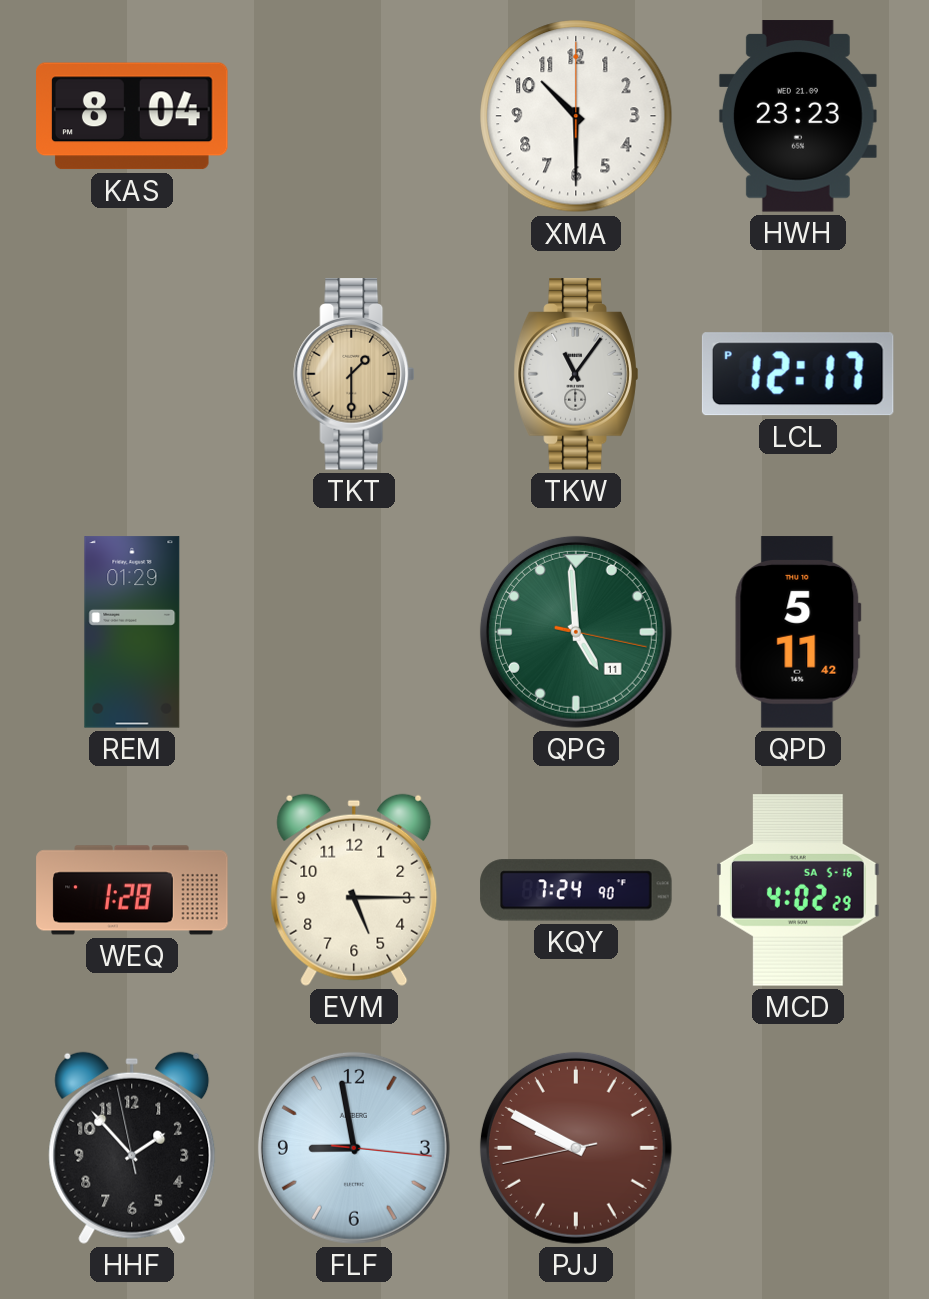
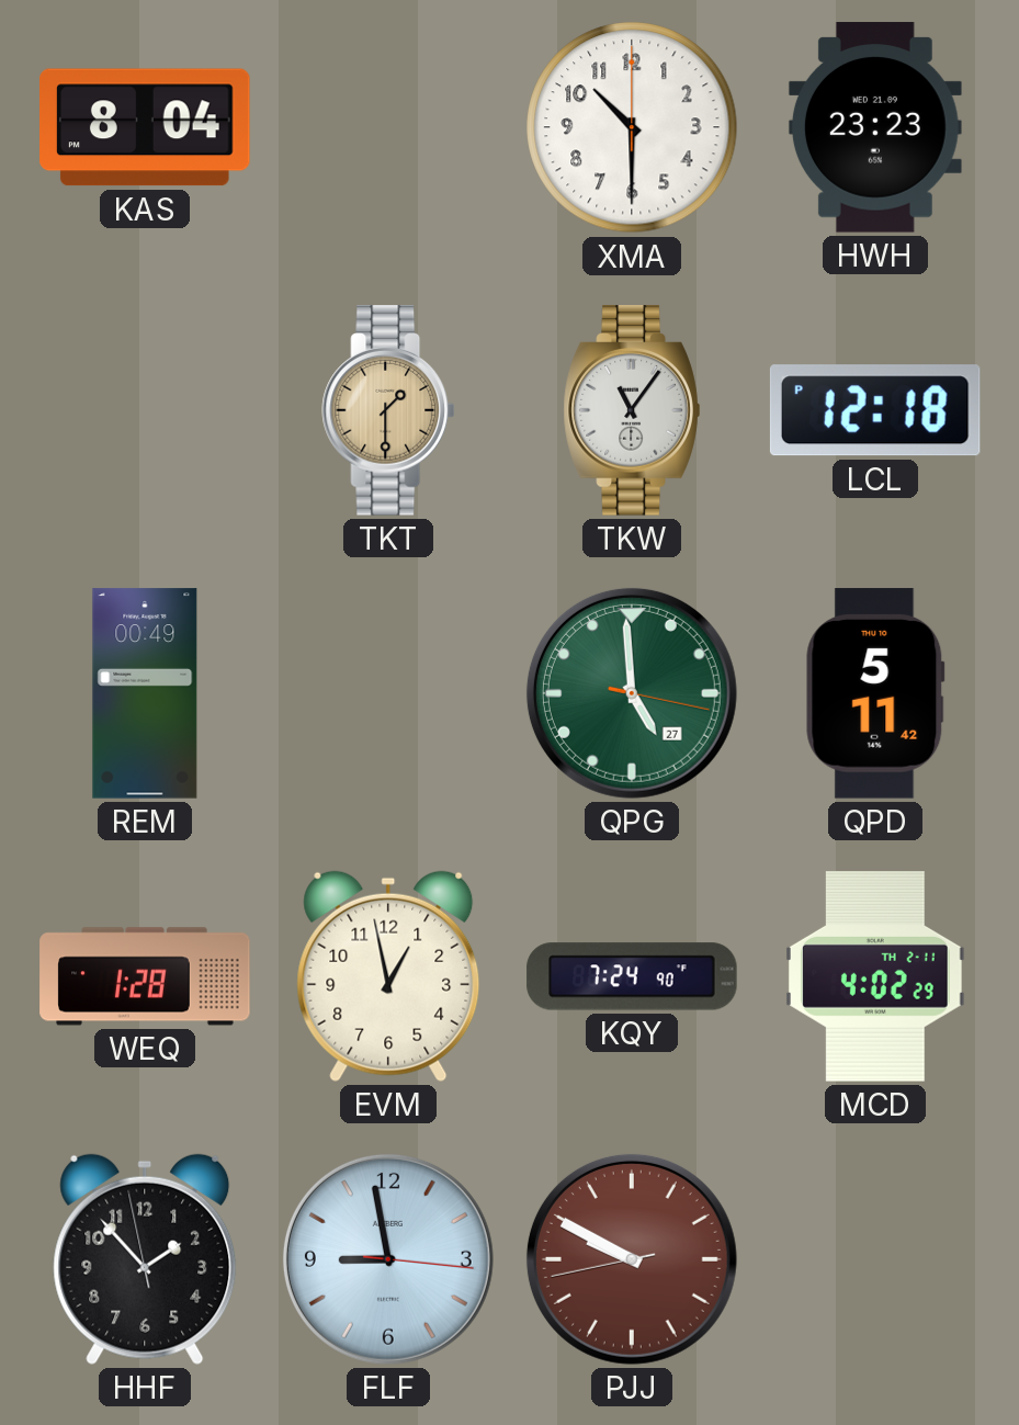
LCL: 12:17 -> 12:18 (875, 410)
REM: 01:29 -> 00:49 (145, 693)
QPG date: 11 -> 27 (632, 693)
EVM: 5:15 -> 12:58 (388, 976)
MCD date: SA 5-16 -> TH 2-11 (875, 976)
